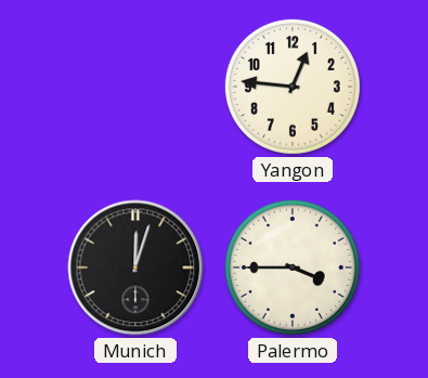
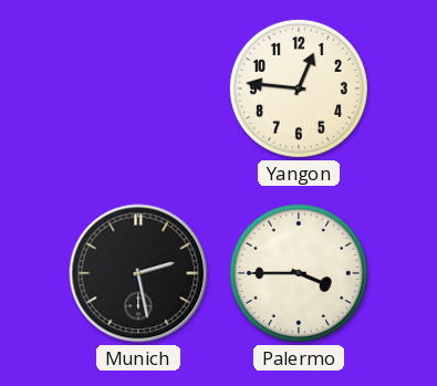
Munich: 12:03 -> 2:28 (138, 273)
